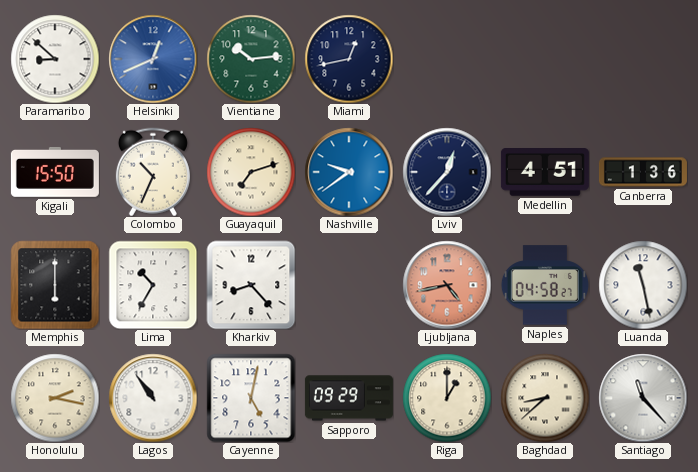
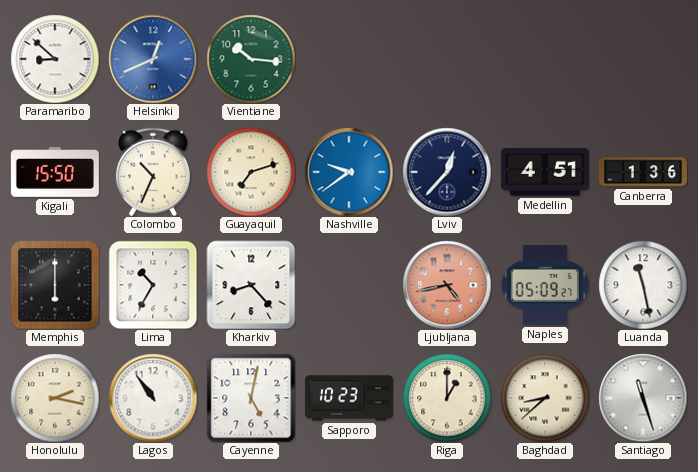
Vientiane: 10:14 -> 10:16 (251, 59)
Miami: 12:43 -> none (349, 59)
Naples: 04:58 -> 05:09 (545, 285)
Sapporo: 09:29 -> 10:23 (349, 398)
Santiago: 11:23 -> 11:27 (643, 398)
